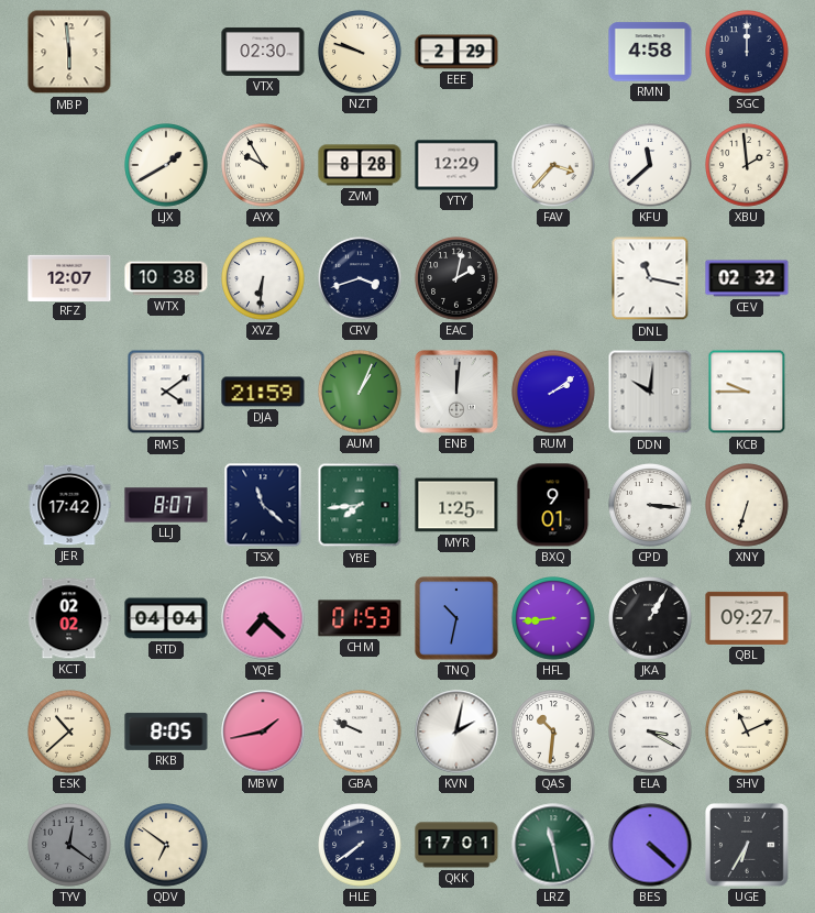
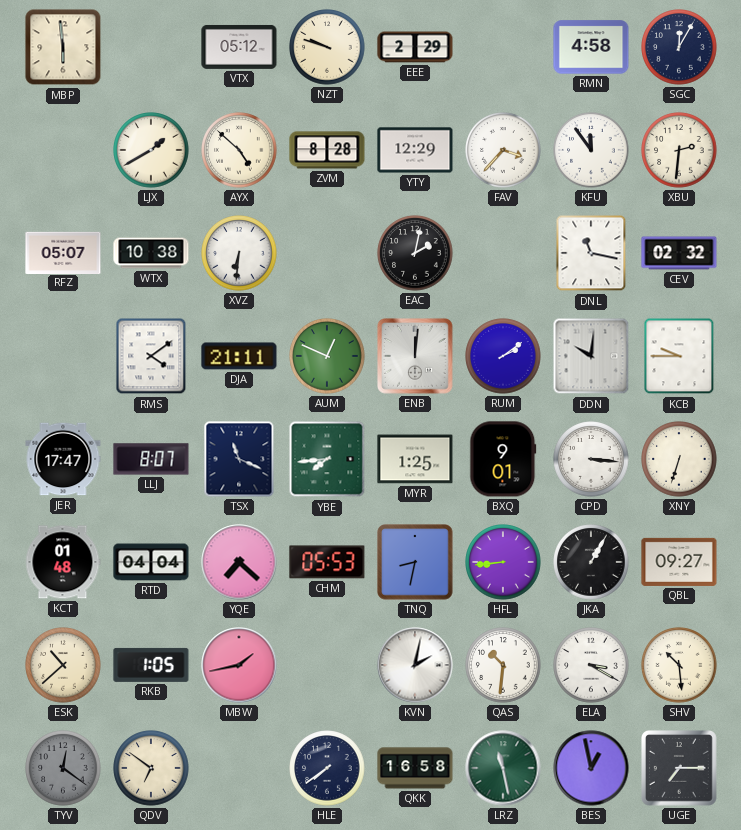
VTX: 02:30 -> 05:12 (239, 47)
SGC: 12:00 -> 12:05 (679, 47)
AYX: 9:55 -> 4:52 (239, 150)
KFU: 11:38 -> 11:54 (591, 150)
XBU: 1:59 -> 2:31 (679, 150)
RFZ: 12:07 -> 05:07 (63, 252)
CRV: 3:42 -> none (360, 278)
DJA: 21:59 -> 21:11 (239, 356)
AUM: 1:04 -> 12:49 (327, 356)
JER: 17:42 -> 17:47 (63, 459)
TSX: 11:22 -> 11:19 (239, 459)
KCT: 02:02 -> 01:48 (63, 562)
CHM: 01:53 -> 05:53 (327, 562)
TNQ: 10:32 -> 8:32 (415, 562)
RKB: 8:05 -> 1:05 (151, 665)
GBA: 9:49 -> none (360, 732)
SHV: 11:11 -> 10:29 (679, 665)
QKK: 17:01 -> 16:58 (415, 768)
BES: 4:22 -> 12:58 (591, 768)
UGE: 6:35 -> 7:15 (680, 769)
